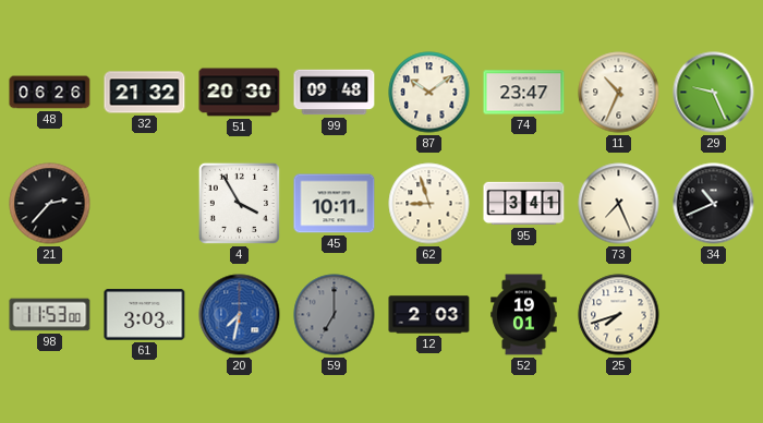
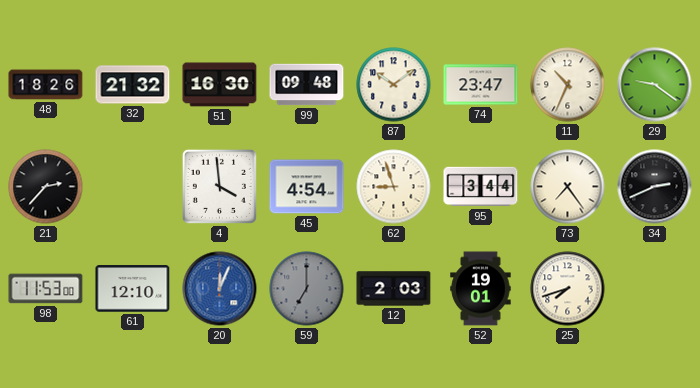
48: 06:26 -> 18:26 (46, 85)
51: 20:30 -> 16:30 (220, 85)
29: 9:26 -> 9:21 (655, 85)
4: 3:55 -> 3:59 (219, 186)
45: 10:11 -> 4:54 (307, 187)
95: 3:41 -> 3:44 (481, 187)
73: 7:26 -> 7:24 (568, 187)
34: 10:41 -> 2:41 (655, 187)
61: 3:03 -> 12:10 (133, 289)
20: 7:32 -> 12:04 (220, 289)
